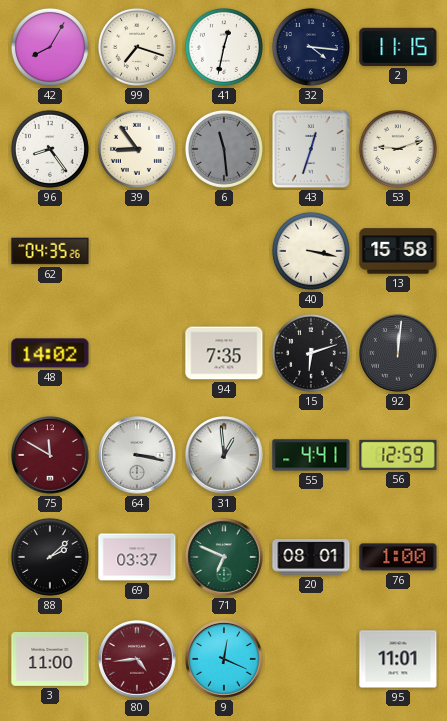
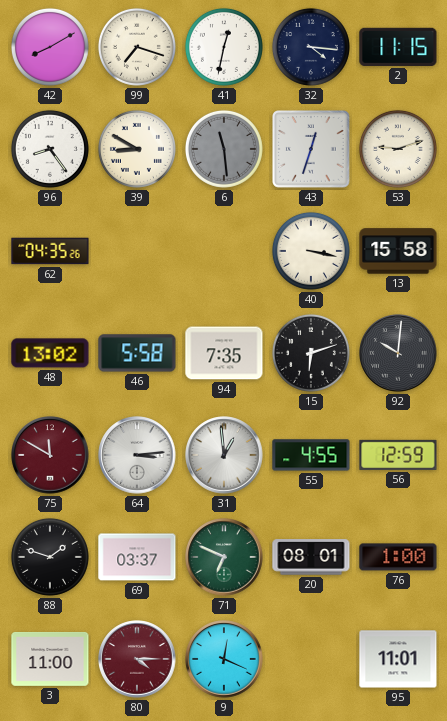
42: 8:05 -> 8:10 (50, 47)
39: 8:54 -> 8:50 (137, 149)
48: 14:02 -> 13:02 (50, 353)
46: none -> 5:58 (137, 353)
92: 12:01 -> 10:01 (398, 353)
64: 3:17 -> 3:14 (137, 455)
55: 4:41 -> 4:55 (311, 455)
88: 2:08 -> 1:48 (50, 557)
80: 4:44 -> 4:15 (137, 659)
